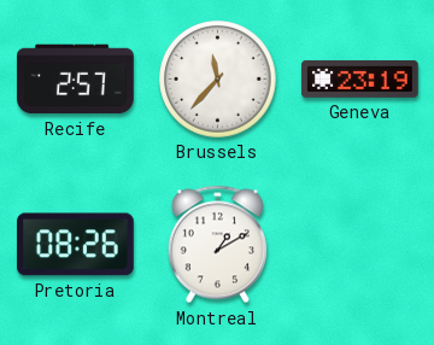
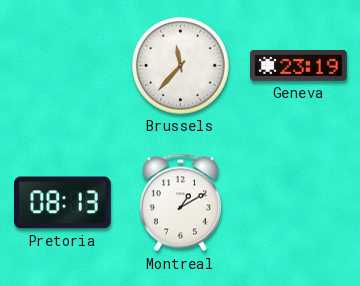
Recife: 2:57 -> none (76, 80)
Pretoria: 08:26 -> 08:13 (63, 203)
